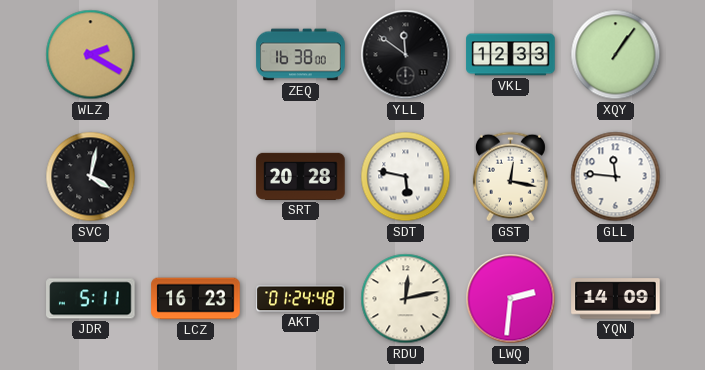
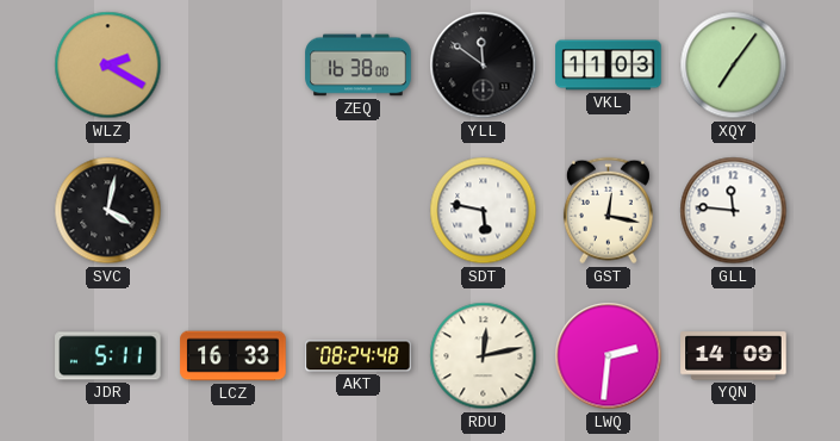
VKL: 12:33 -> 11:03 (609, 66)
XQY: 1:06 -> 7:06 (734, 66)
SRT: 20:28 -> none (301, 176)
LCZ: 16:23 -> 16:33 (234, 356)
AKT: 01:24 -> 08:24 (359, 356)
